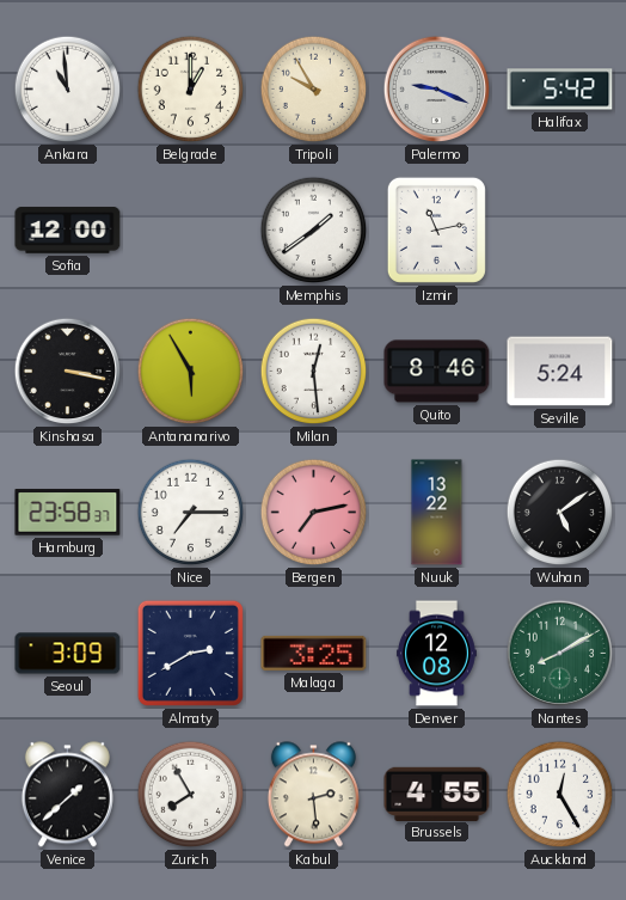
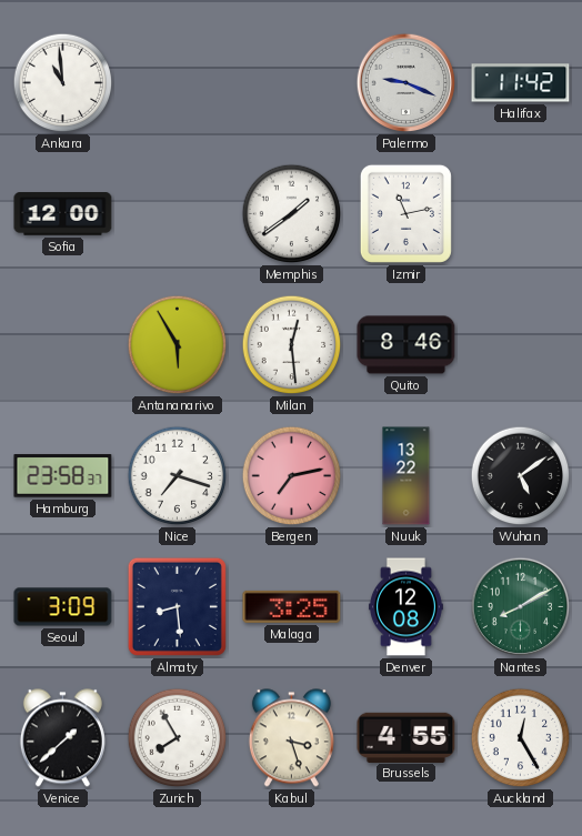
Belgrade: 1:00 -> none (191, 90)
Tripoli: 9:55 -> none (314, 90)
Halifax: 5:42 -> 11:42 (521, 83)
Kinshasa: 3:17 -> none (68, 372)
Seville: 5:24 -> none (560, 372)
Nice: 7:15 -> 7:18 (178, 476)
Almaty: 2:40 -> 8:29 (177, 606)
Kabul: 2:29 -> 3:27 (291, 738)
